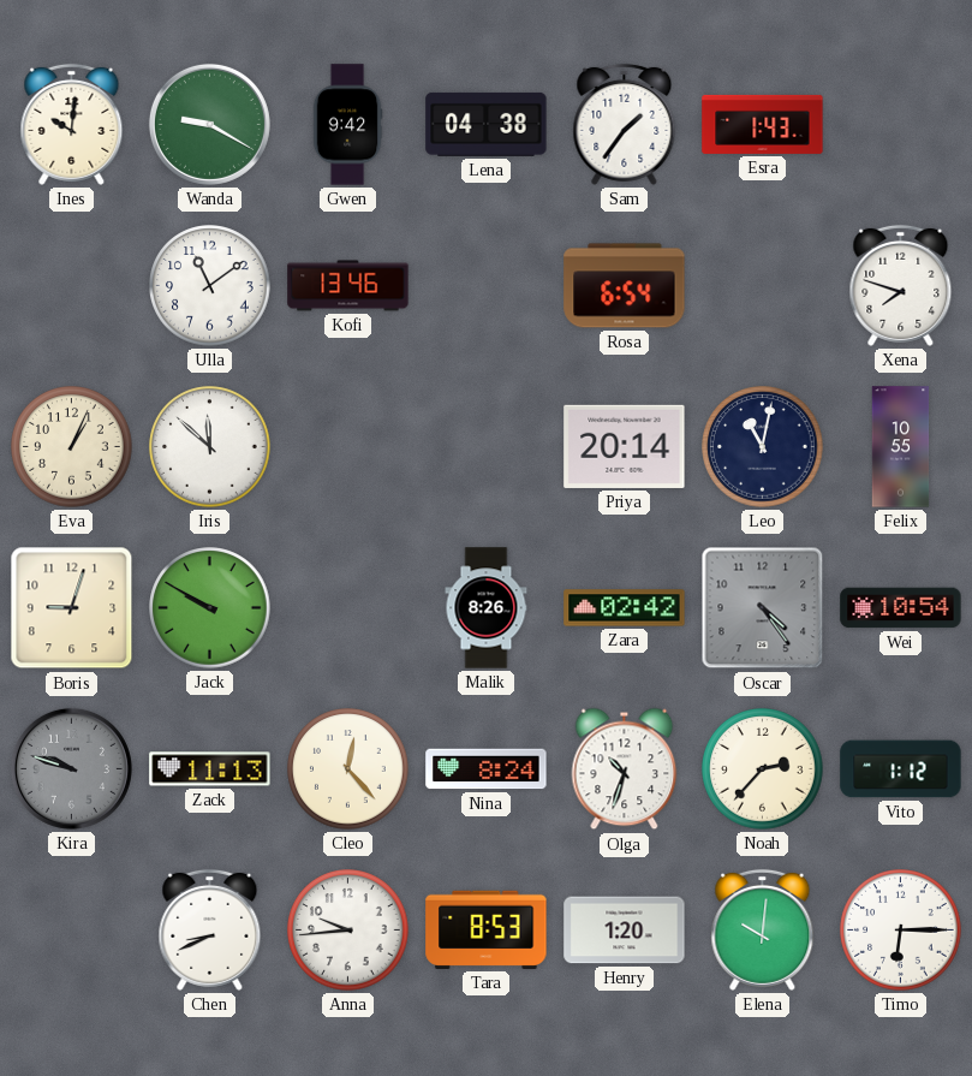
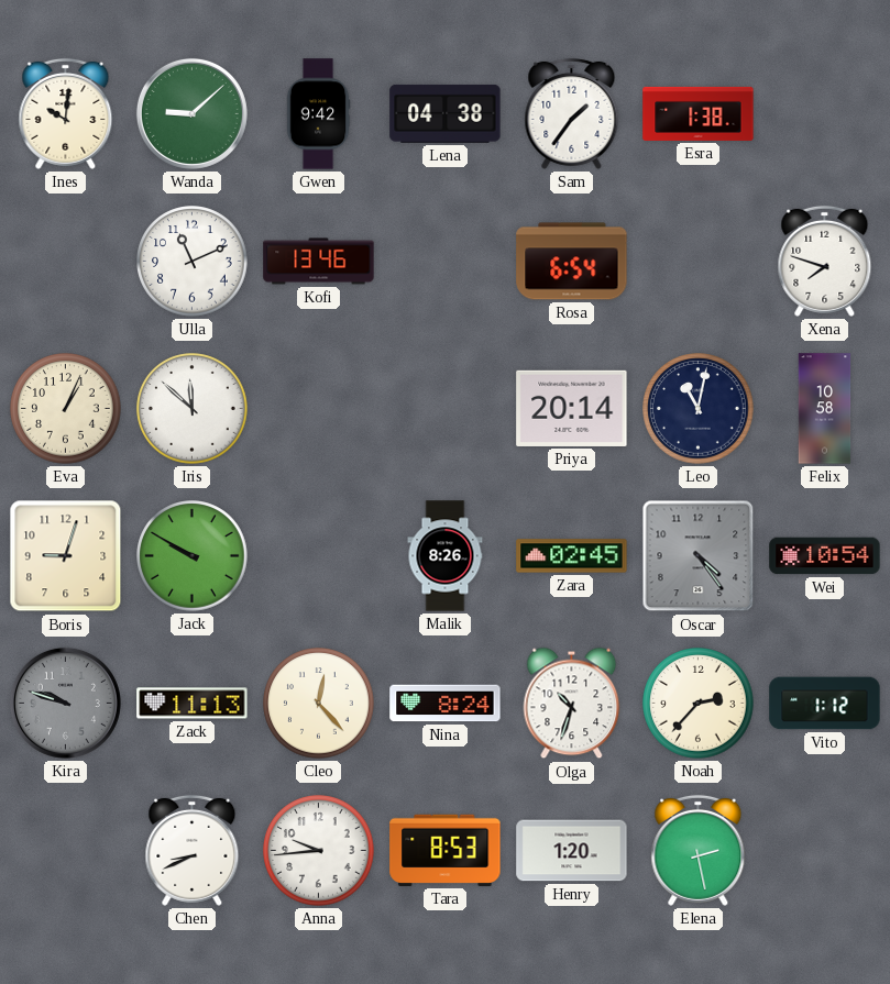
Wanda: 9:20 -> 9:08 (191, 113)
Esra: 1:43 -> 1:38 (699, 113)
Ulla: 11:09 -> 11:11 (193, 262)
Felix: 10:55 -> 10:58 (825, 409)
Zara: 02:42 -> 02:45 (572, 556)
Elena: 10:01 -> 2:28 (699, 850)
Timo: 6:15 -> none (901, 931)
